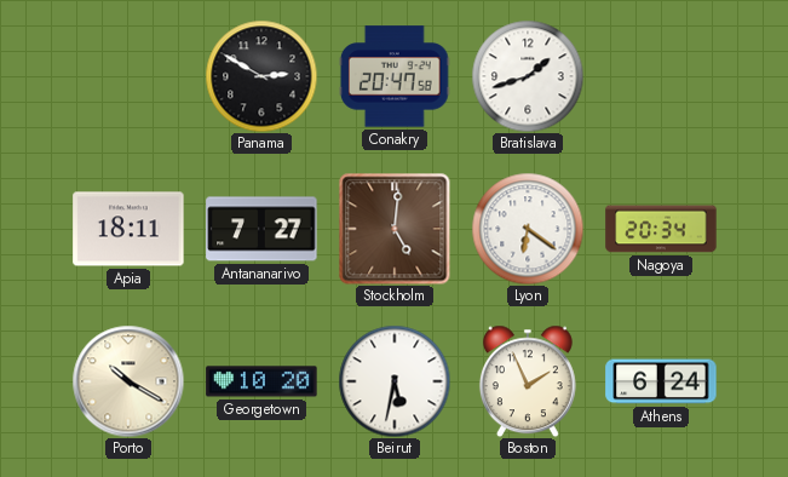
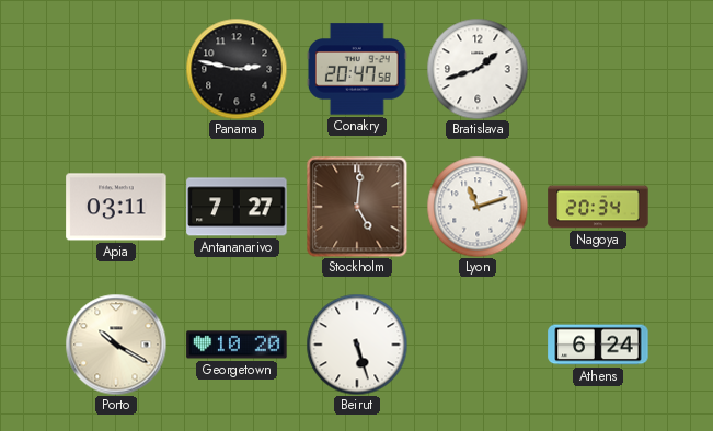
Panama: 2:50 -> 2:47 (237, 69)
Apia: 18:11 -> 03:11 (116, 207)
Lyon: 6:21 -> 11:12 (478, 207)
Beirut: 5:32 -> 5:27 (357, 345)
Boston: 1:56 -> none (528, 381)
